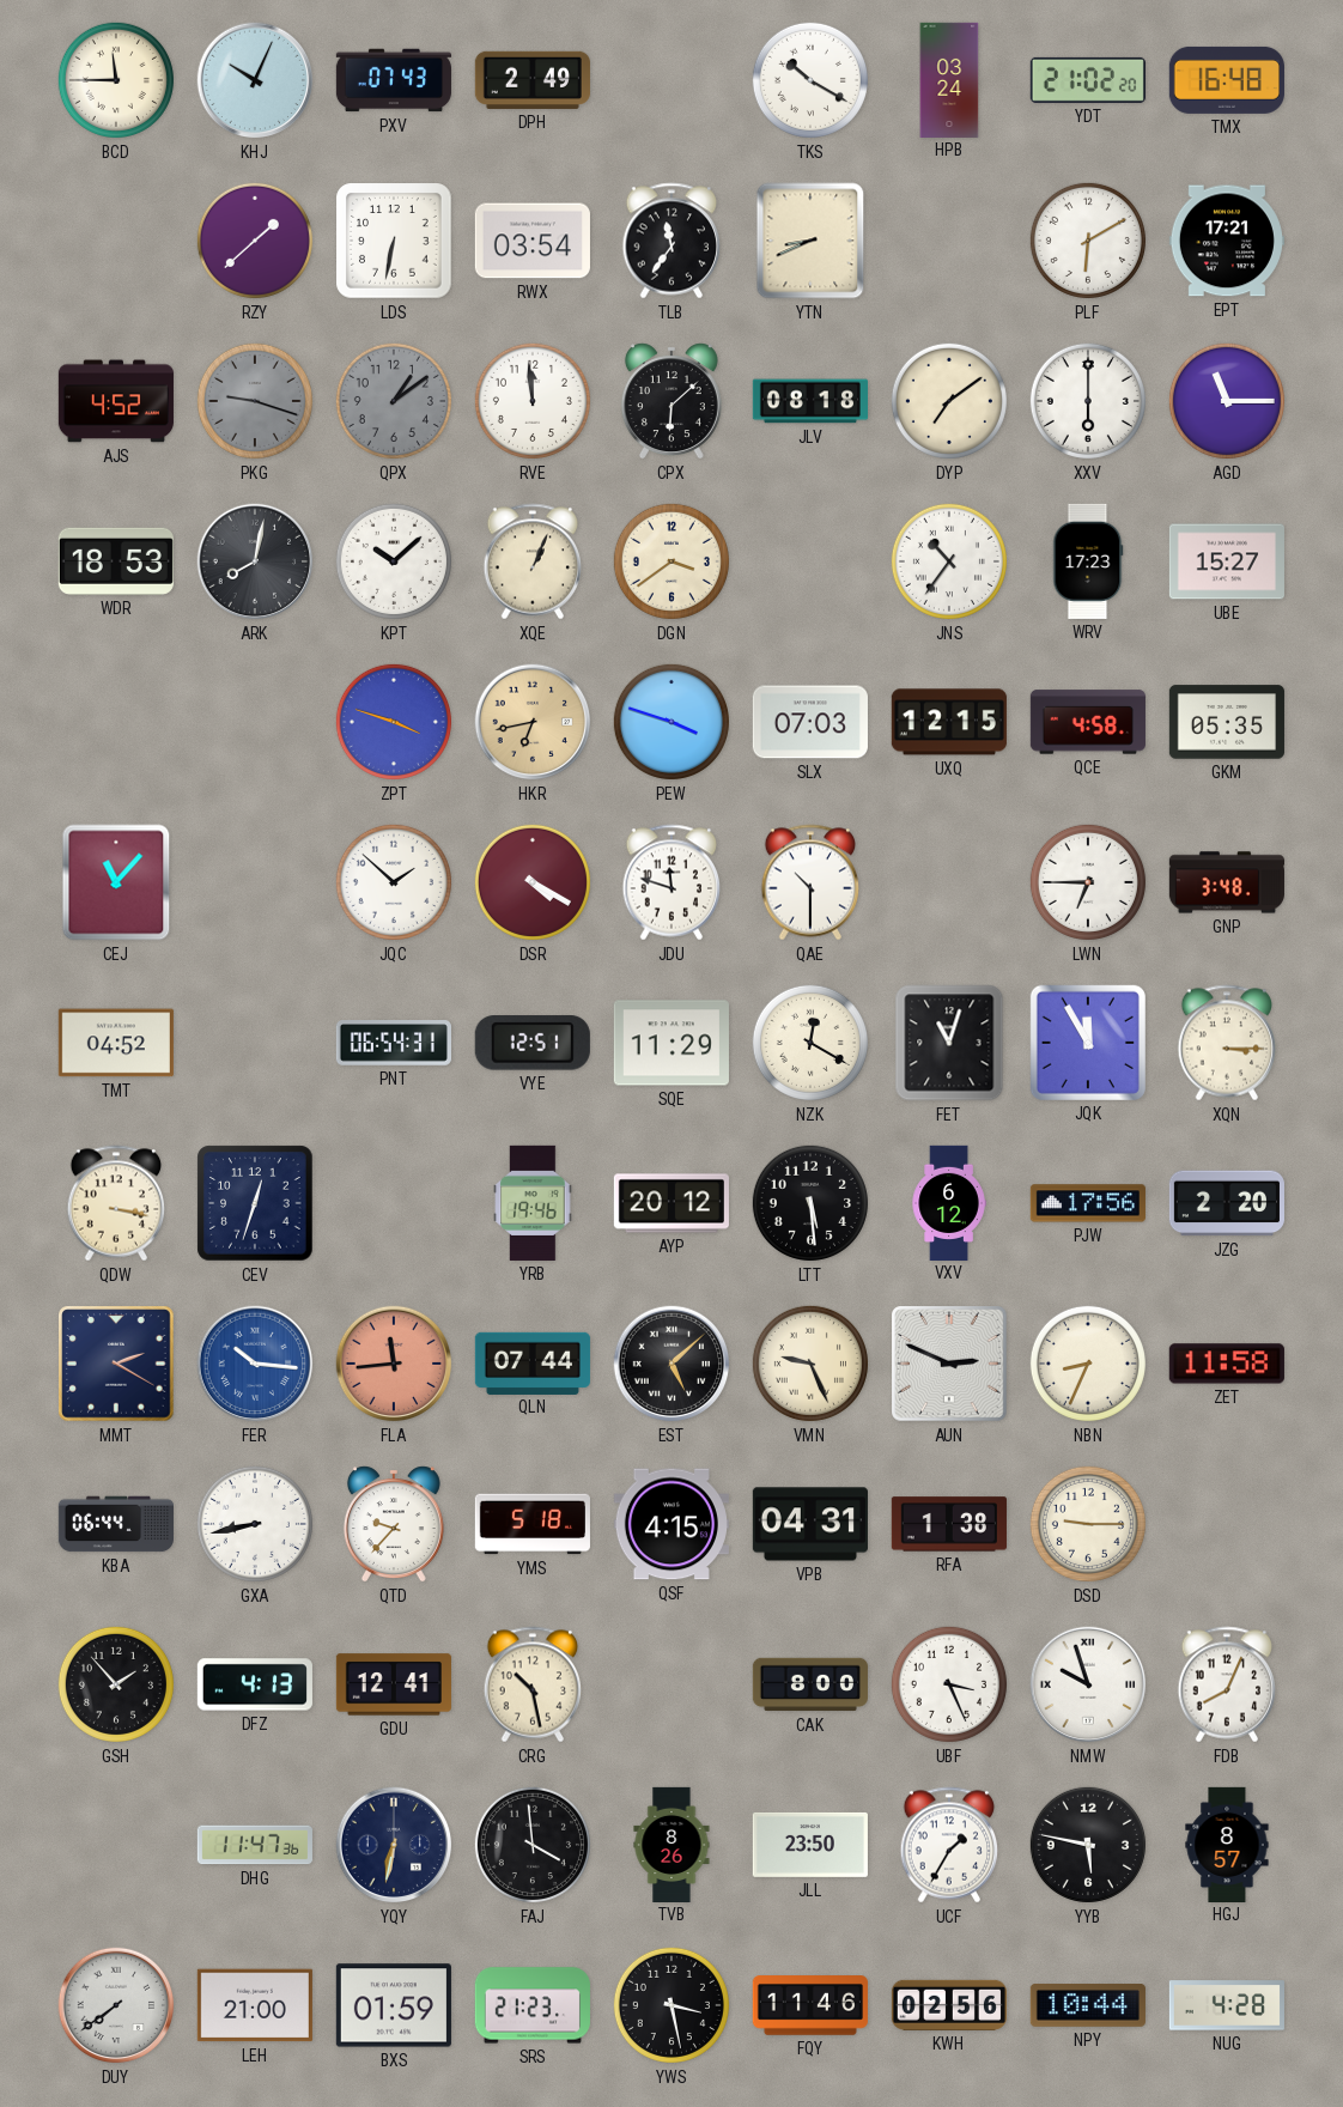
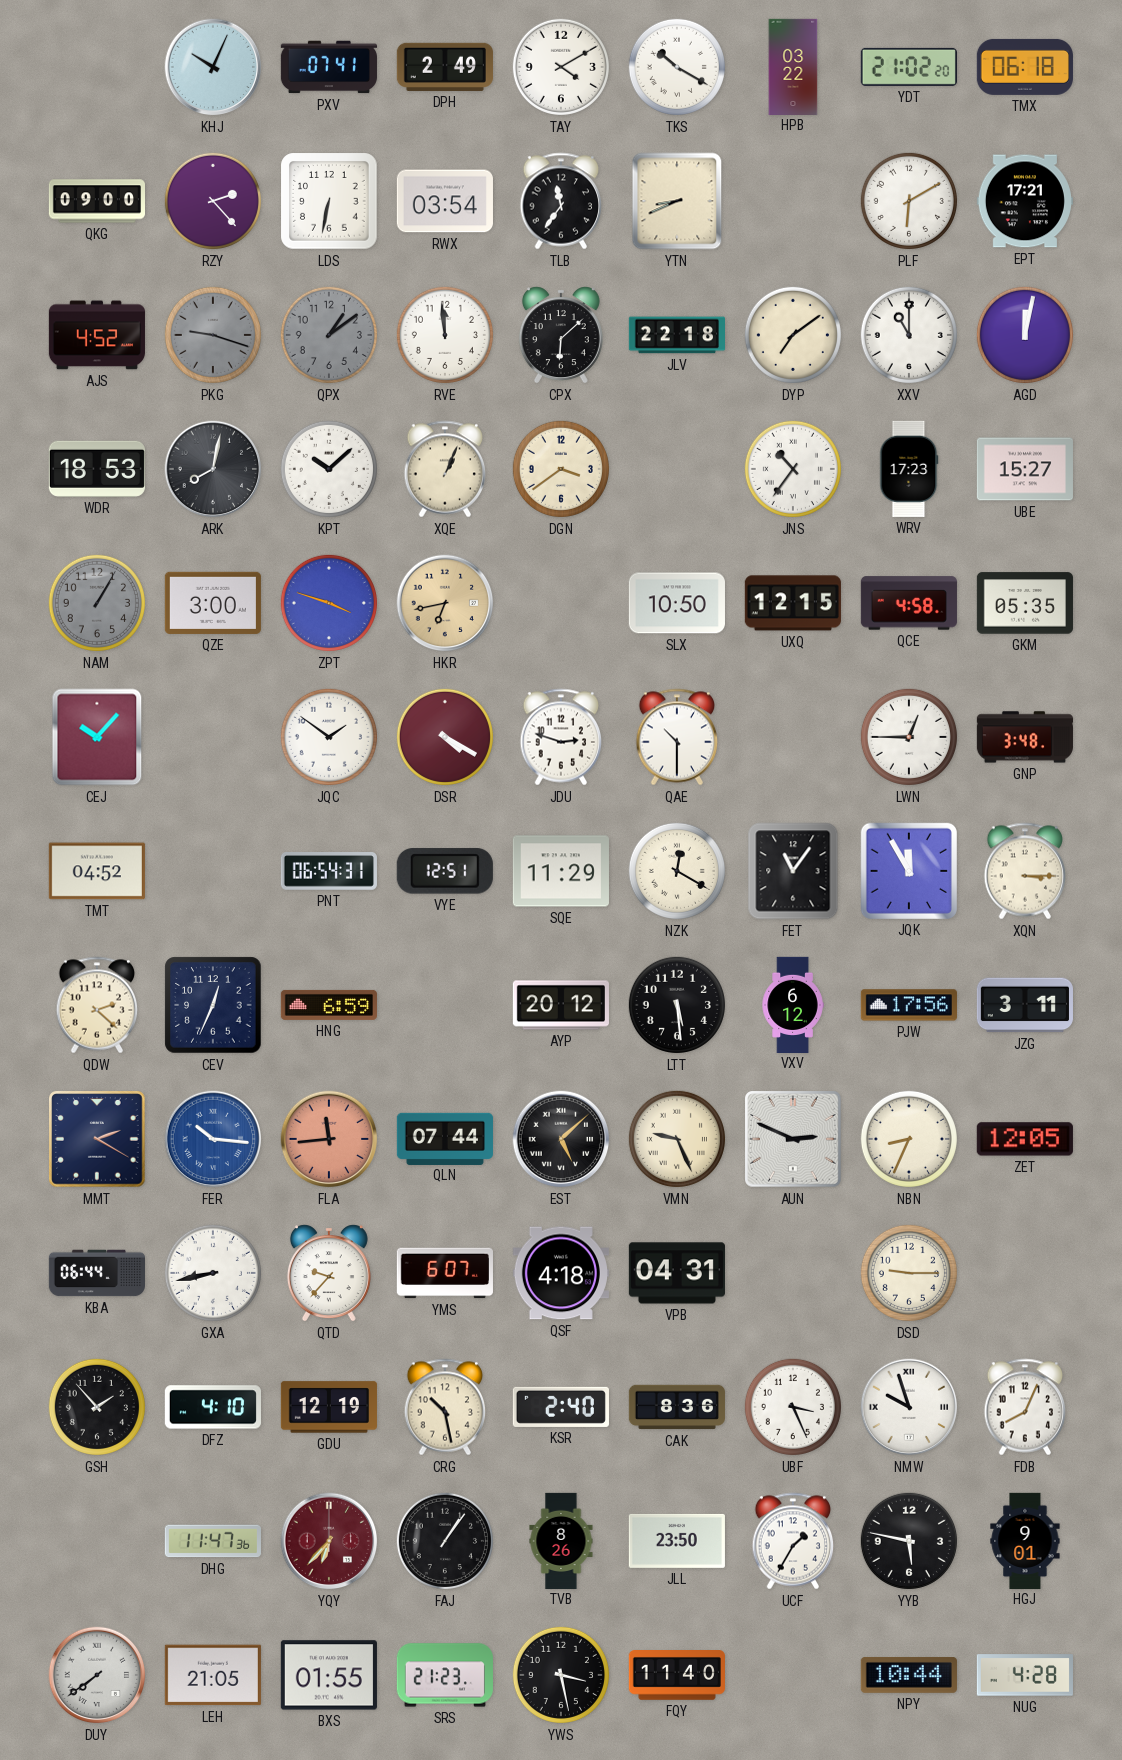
BCD: 11:45 -> none (116, 80)
PXV: 07:43 -> 07:41 (329, 67)
TAY: none -> 4:10 (561, 67)
HPB: 03:24 -> 03:22 (793, 66)
TMX: 16:48 -> 06:18 (1025, 67)
QKG: none -> 09:00 (96, 201)
RZY: 1:38 -> 2:23 (213, 201)
JLV: 08:18 -> 22:18 (676, 335)
XXV: 6:00 -> 11:00 (909, 335)
AGD: 11:15 -> 12:02 (1025, 335)
NAM: none -> 1:05 (97, 603)
QZE: none -> 3:00 (213, 603)
PEW: 3:48 -> none (671, 722)
SLX: 07:03 -> 10:50 (677, 603)
CEJ: 11:07 -> 10:07 (97, 737)
JQC: 1:52 -> 1:51 (329, 737)
JDU: 11:48 -> 2:48 (561, 737)
LWN: 6:45 -> 12:45 (909, 737)
FET: 11:03 -> 11:06 (793, 871)
QDW: 3:17 -> 2:22 (97, 1005)
CEV: 12:33 -> 12:34 (213, 1005)
HNG: none -> 6:59 (329, 1005)
YRB: 19:46 -> none (533, 1203)
JZG: 2:20 -> 3:11 (1025, 1005)
ZET: 11:58 -> 12:05 (1025, 1139)
YMS: 5:18 -> 6:07 (445, 1273)
QSF: 4:15 -> 4:18 (561, 1273)
RFA: 1:38 -> none (949, 1524)
DFZ: 4:13 -> 4:10 (213, 1407)
GDU: 12:41 -> 12:19 (329, 1407)
KSR: none -> 2:40 (561, 1407)
CAK: 8:00 -> 8:36 (677, 1407)
YQY: 6:32 -> 6:37 (329, 1541)
YQY dial: navy -> burgundy (329, 1541)
FAJ: 3:59 -> 1:06 (445, 1541)
HGJ: 8:57 -> 9:01 (1025, 1540)
LEH: 21:00 -> 21:05 (213, 1675)
BXS: 01:59 -> 01:55 (329, 1675)
FQY: 11:46 -> 11:40 (677, 1676)
KWH: 02:56 -> none (949, 2005)
